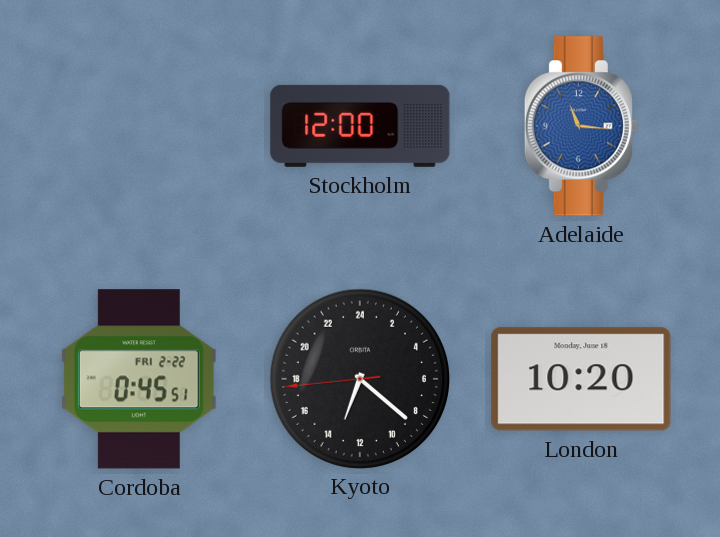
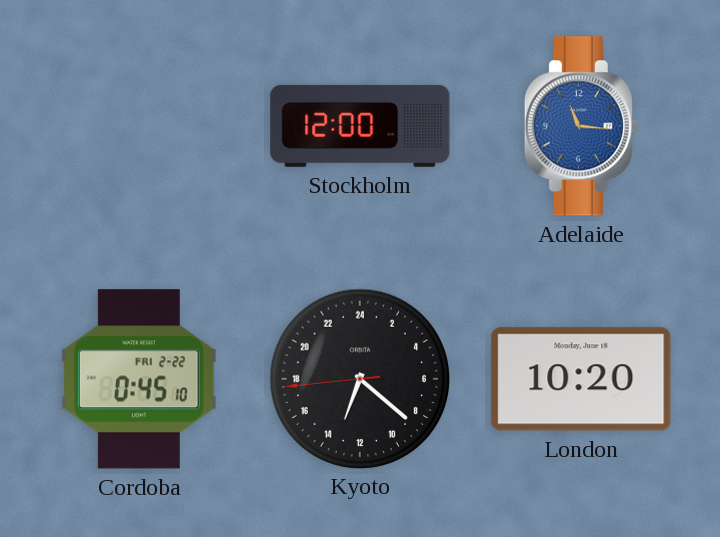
Cordoba: 0:45:51 -> 0:45:10 (139, 379)
